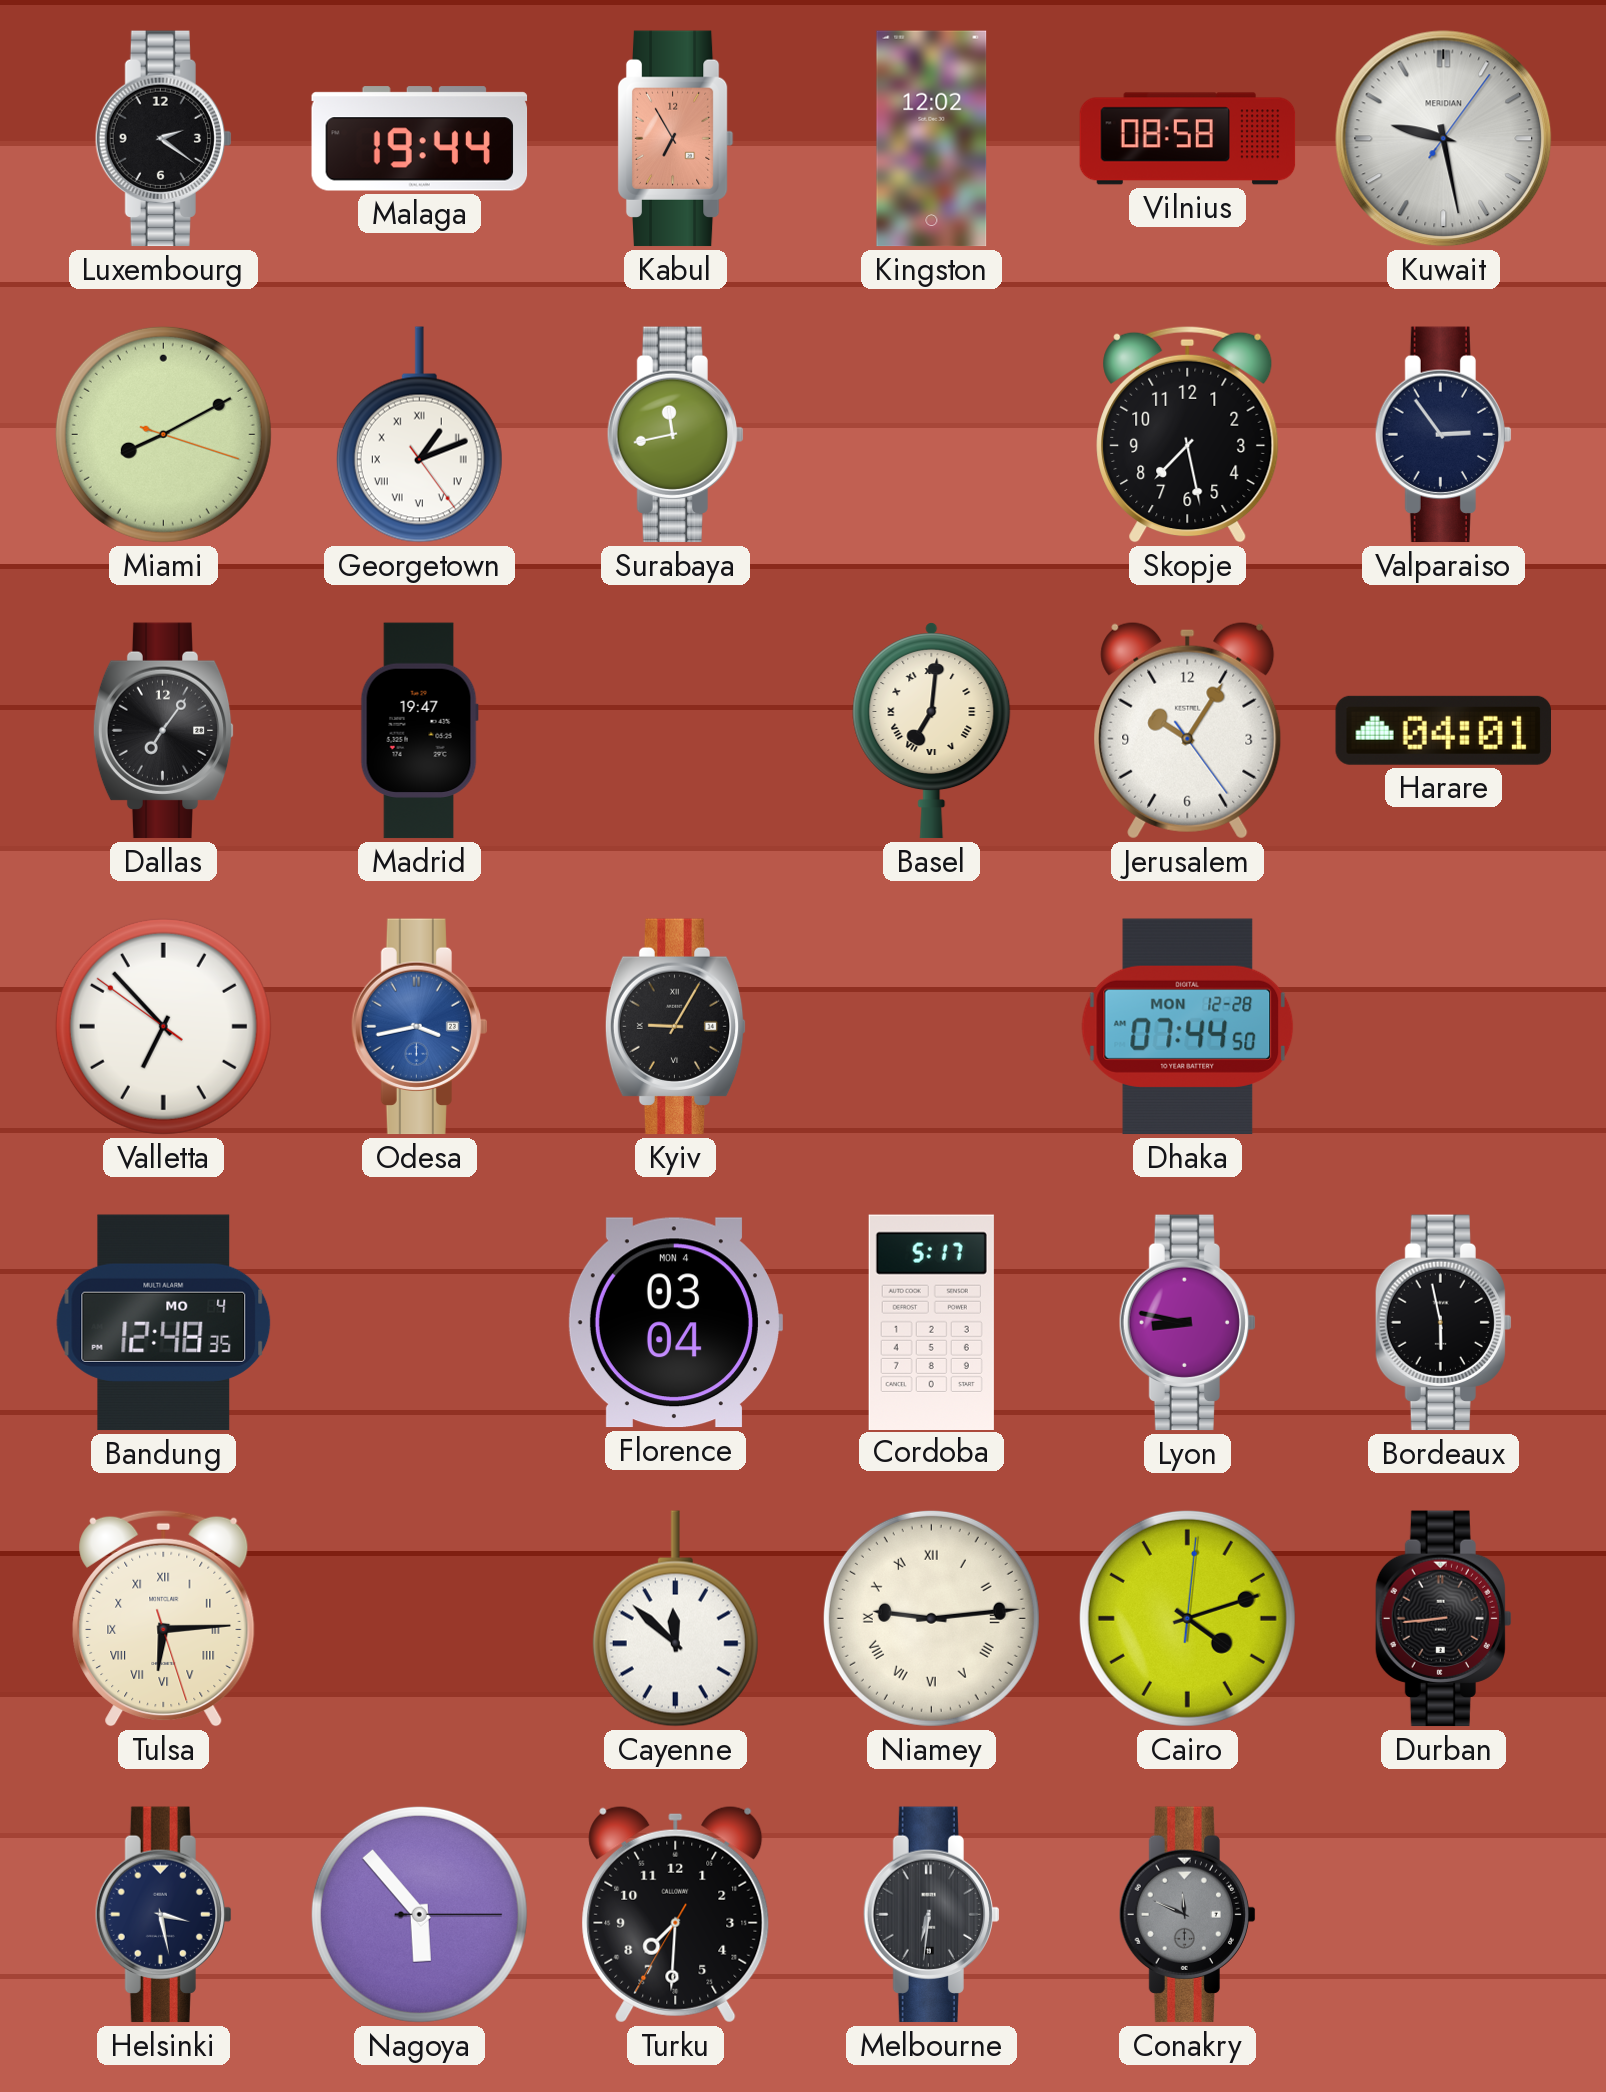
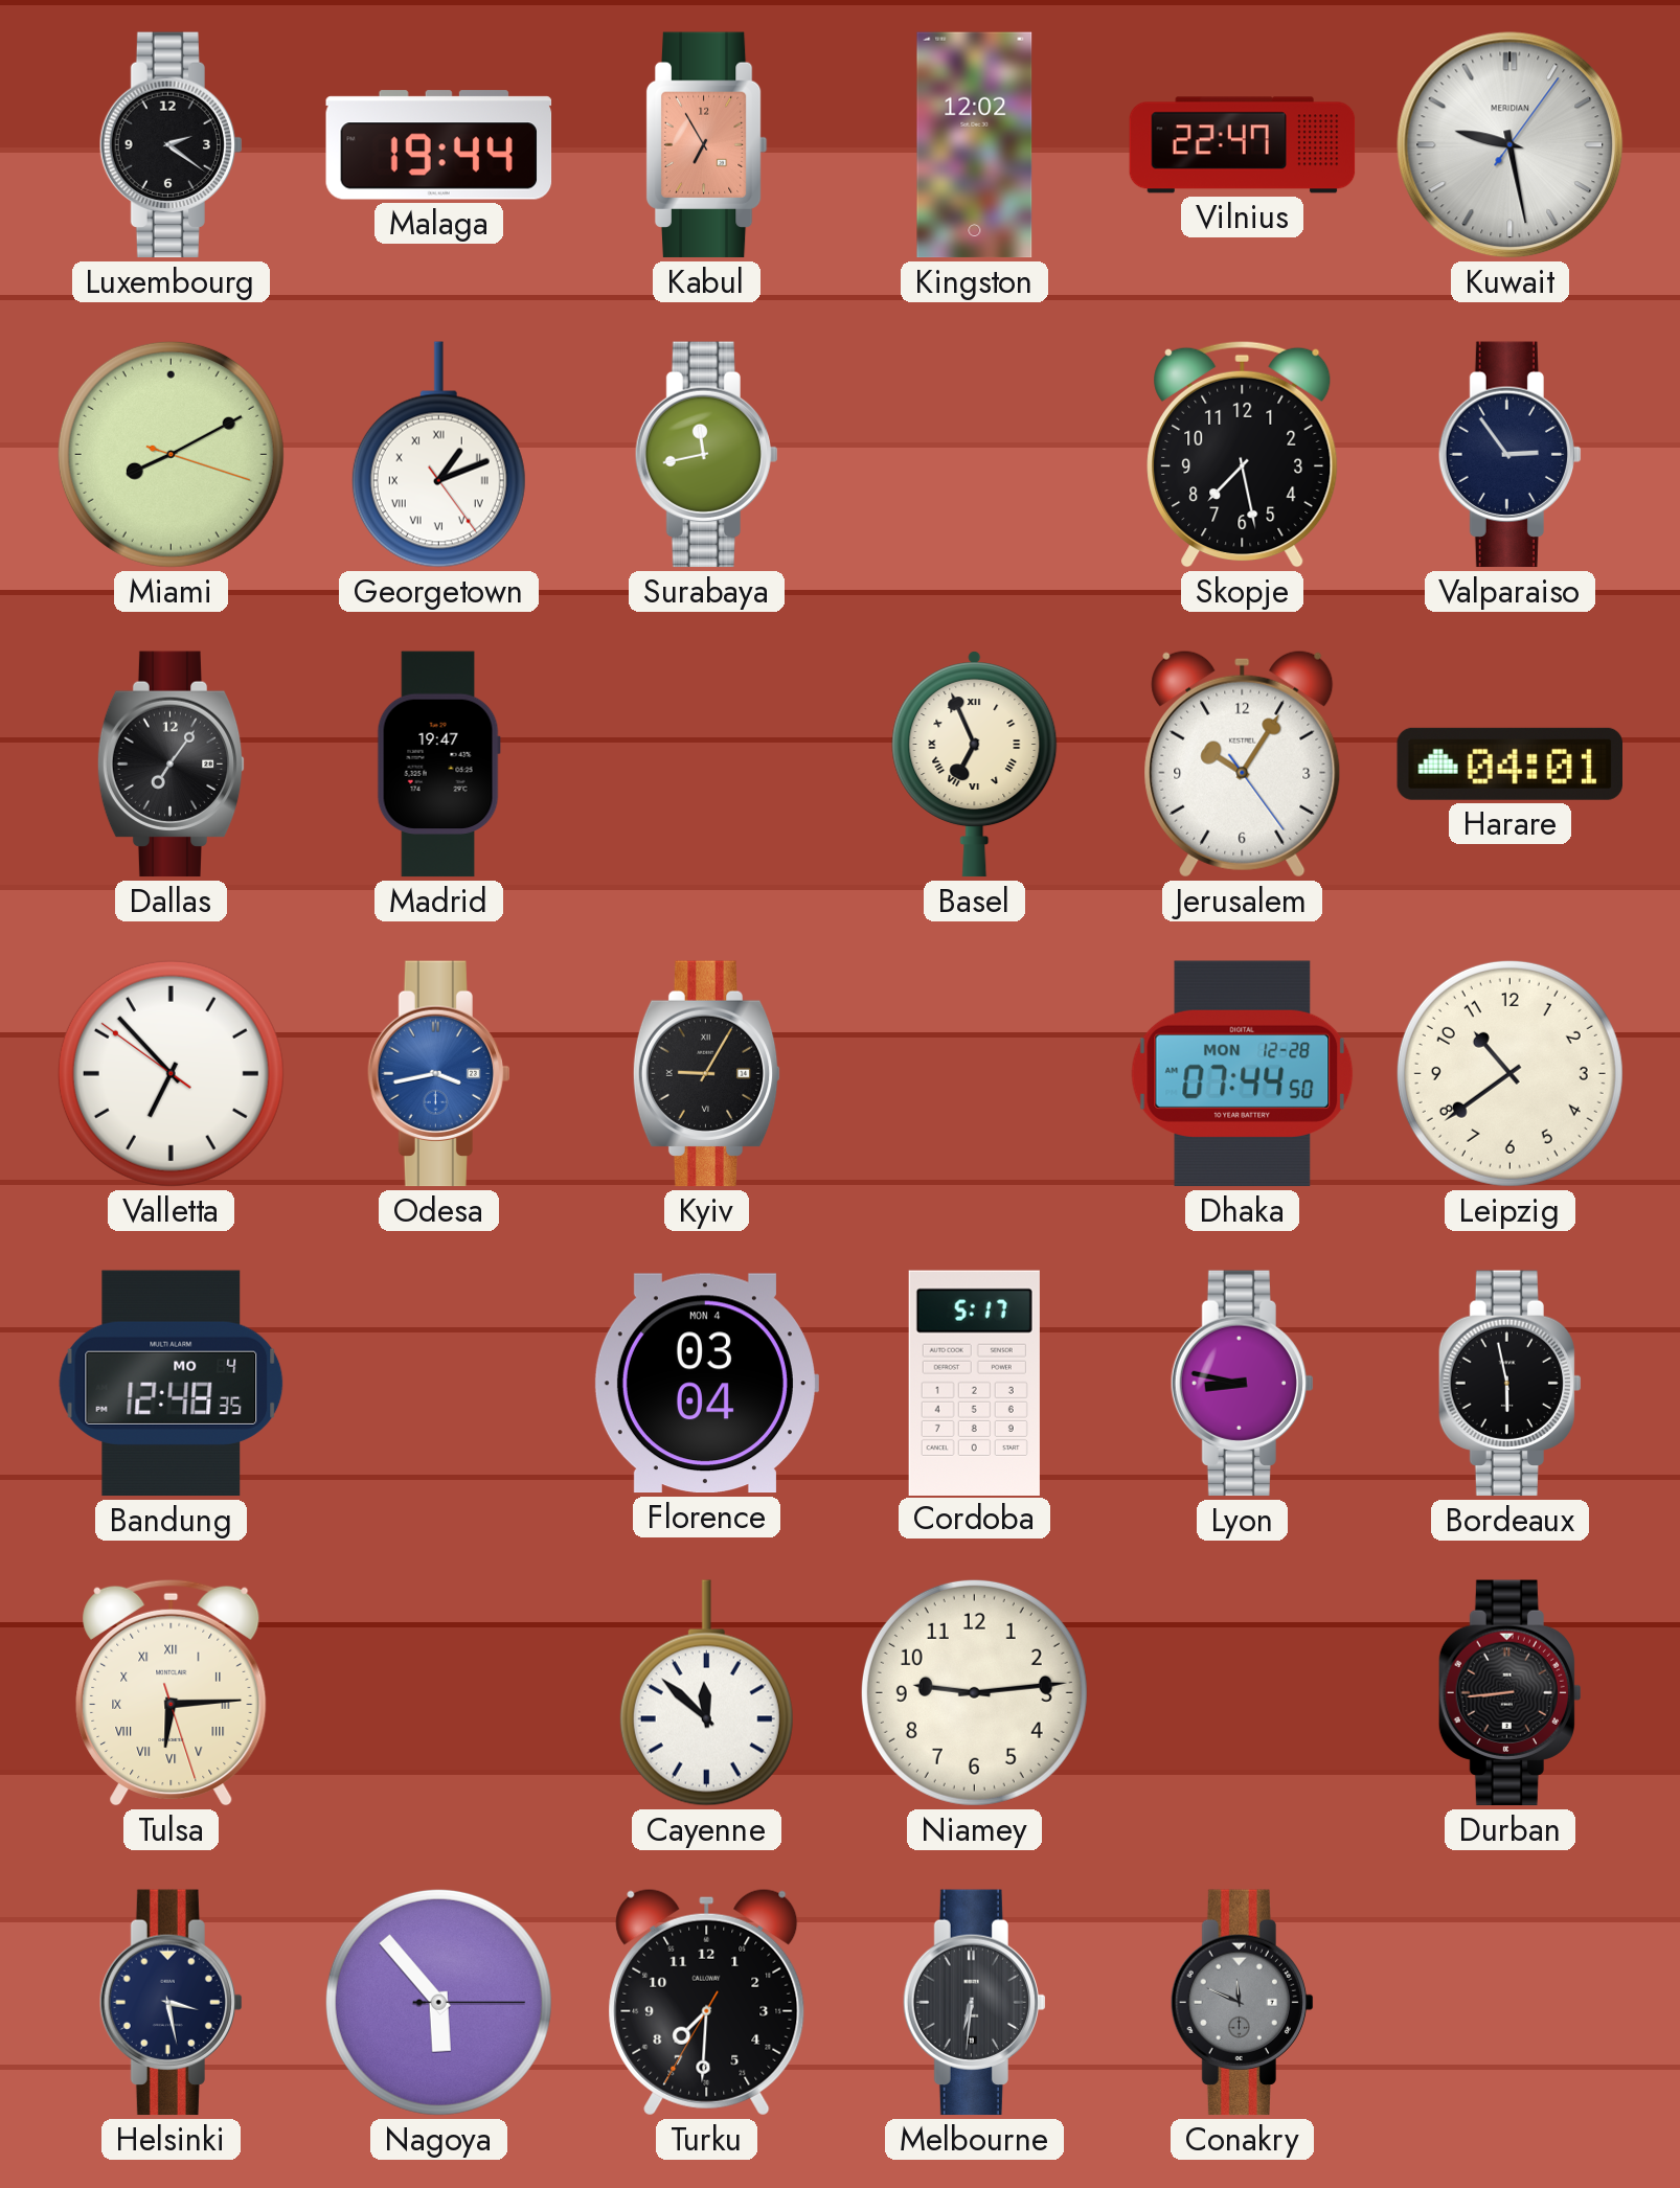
Vilnius: 08:58 -> 22:47 (1243, 145)
Basel: 7:01 -> 6:56 (975, 765)
Leipzig: none -> 10:39 (1509, 1073)
Niamey numerals: Roman -> Arabic (974, 1692)
Cairo: 4:12 -> none (1187, 1618)
